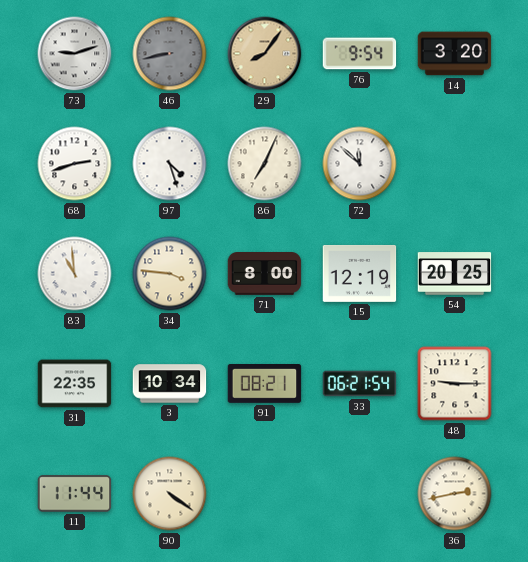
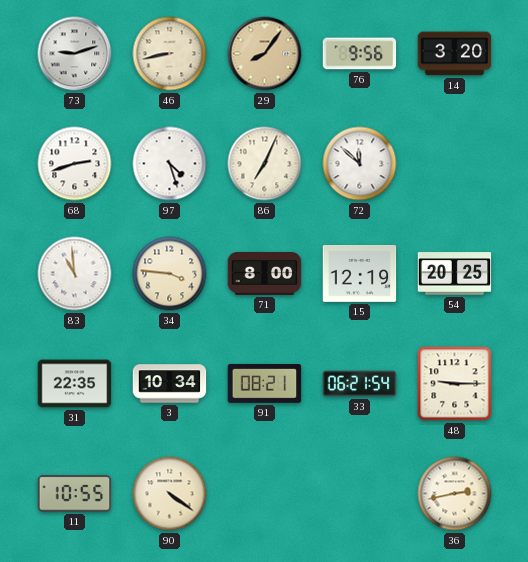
46 dial: grey -> cream (170, 54)
76: 9:54 -> 9:56 (360, 54)
11: 11:44 -> 10:55 (75, 494)
